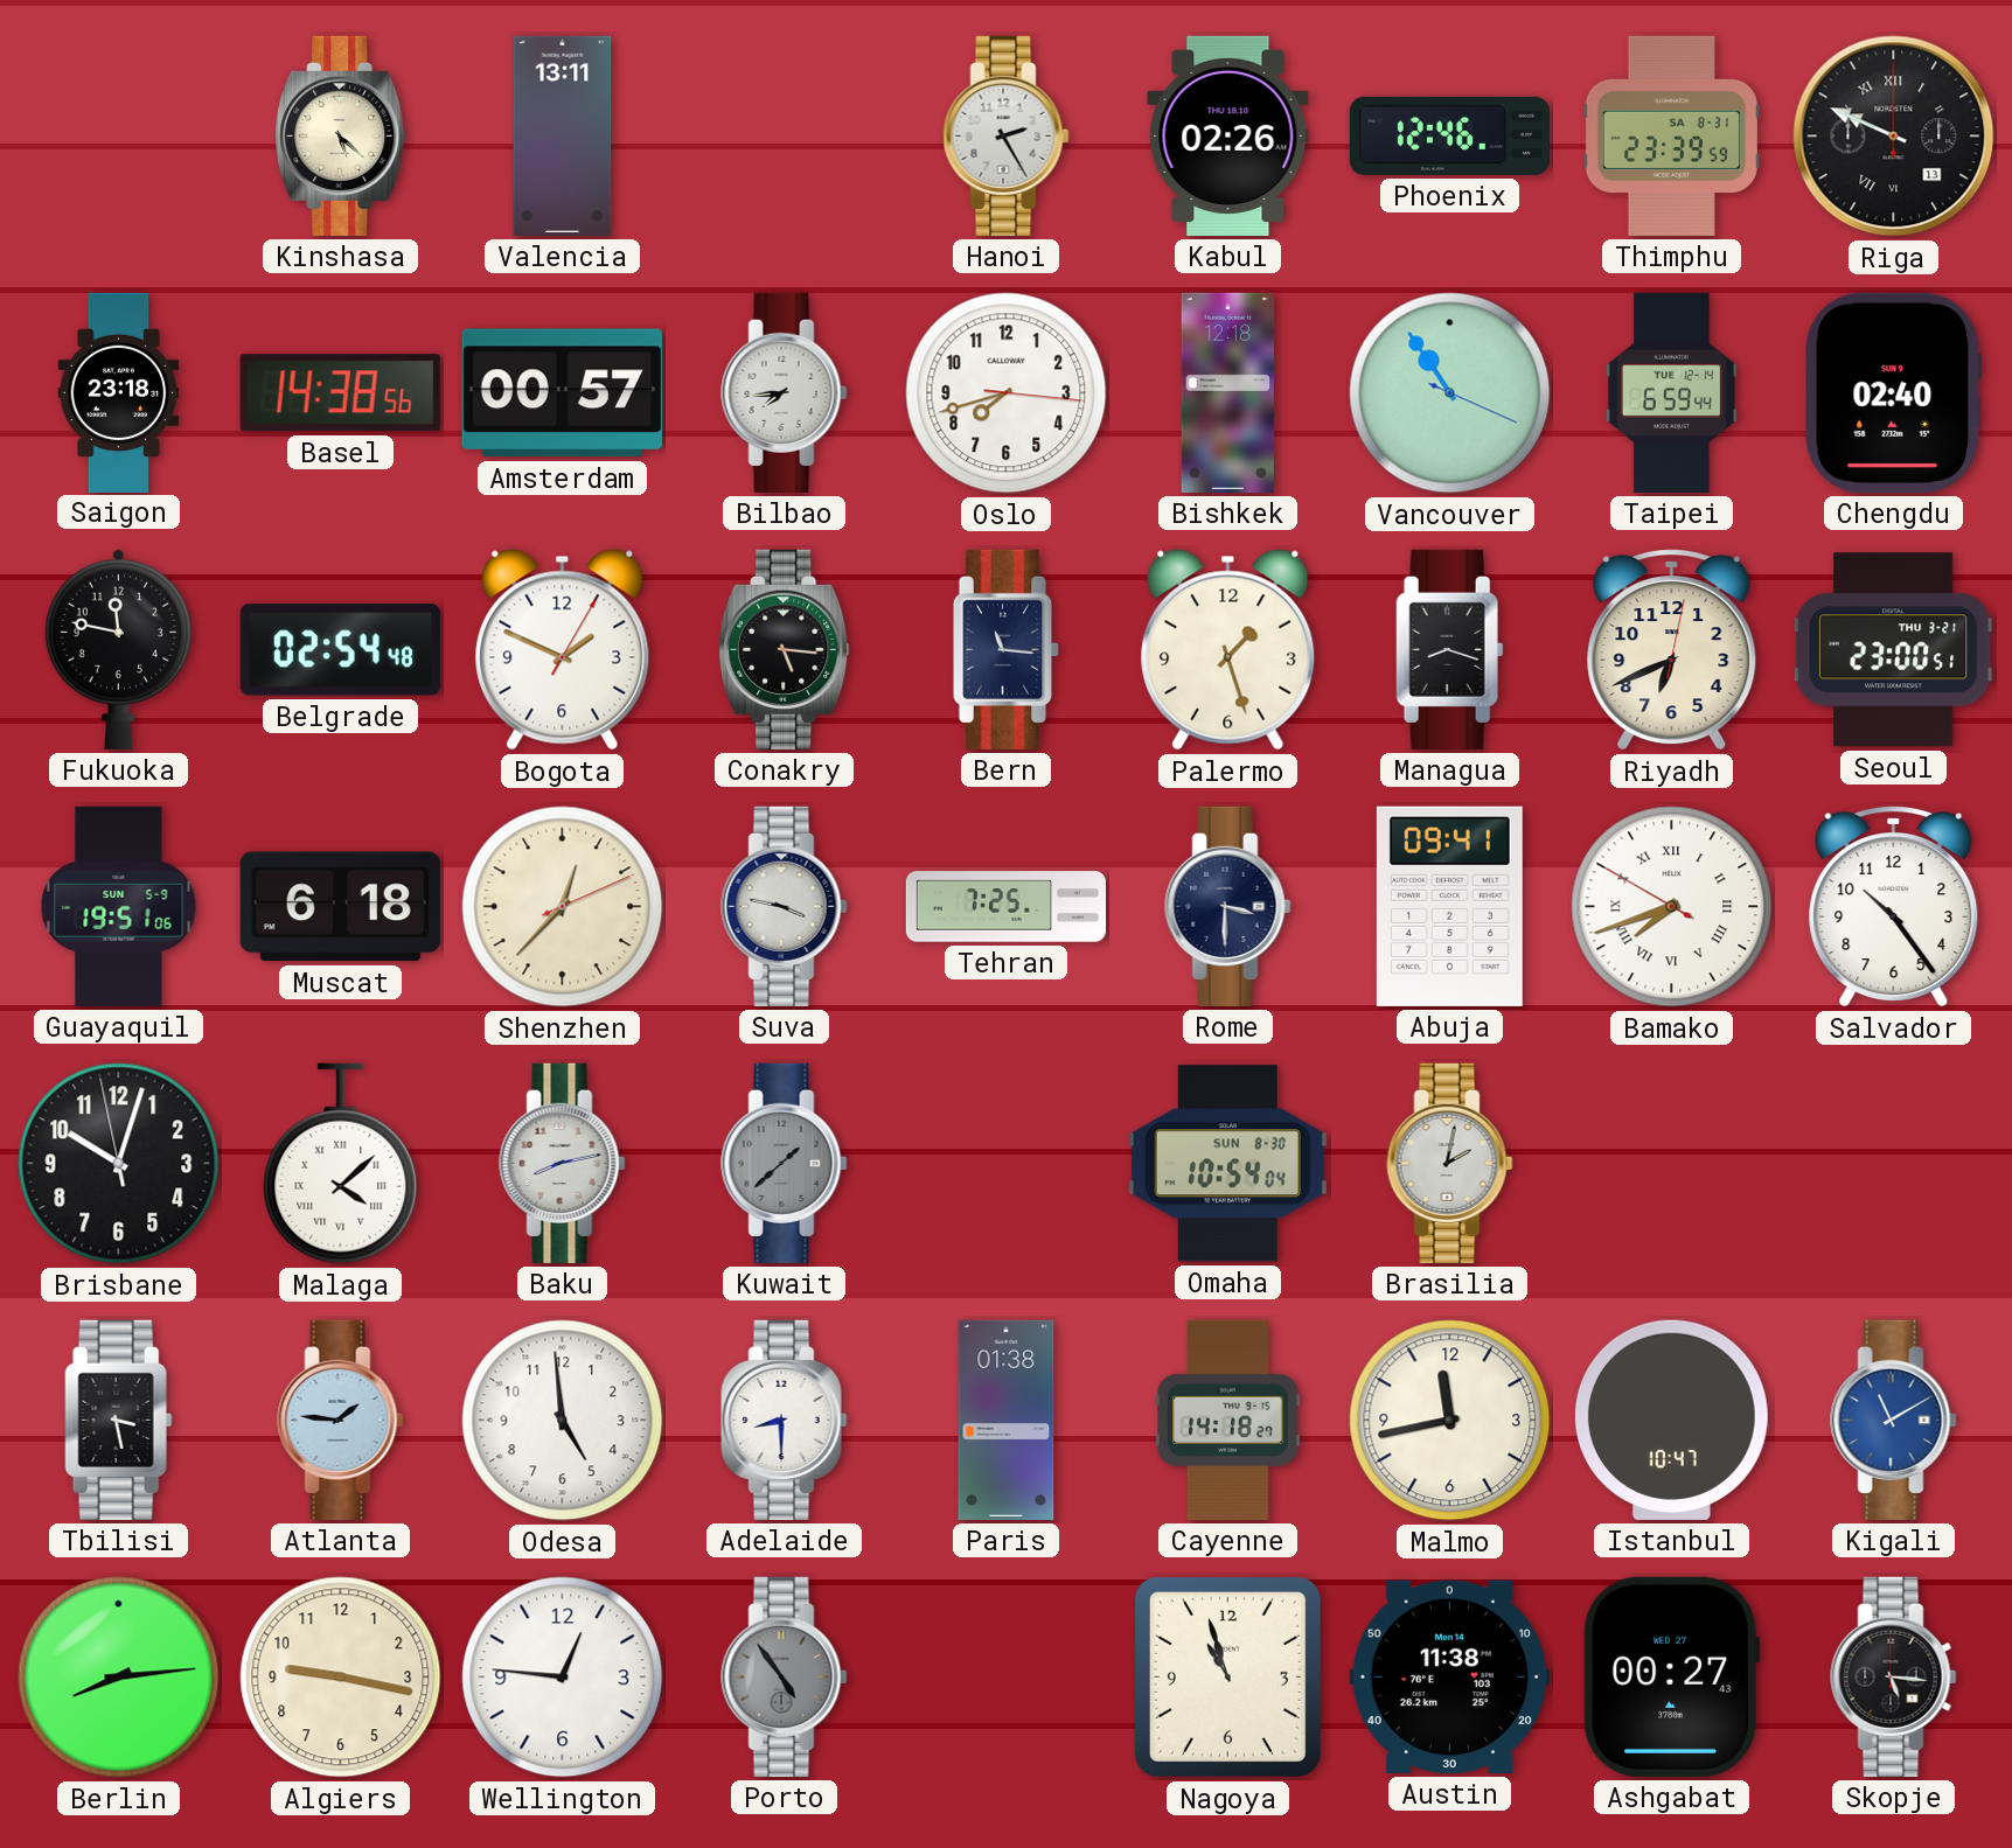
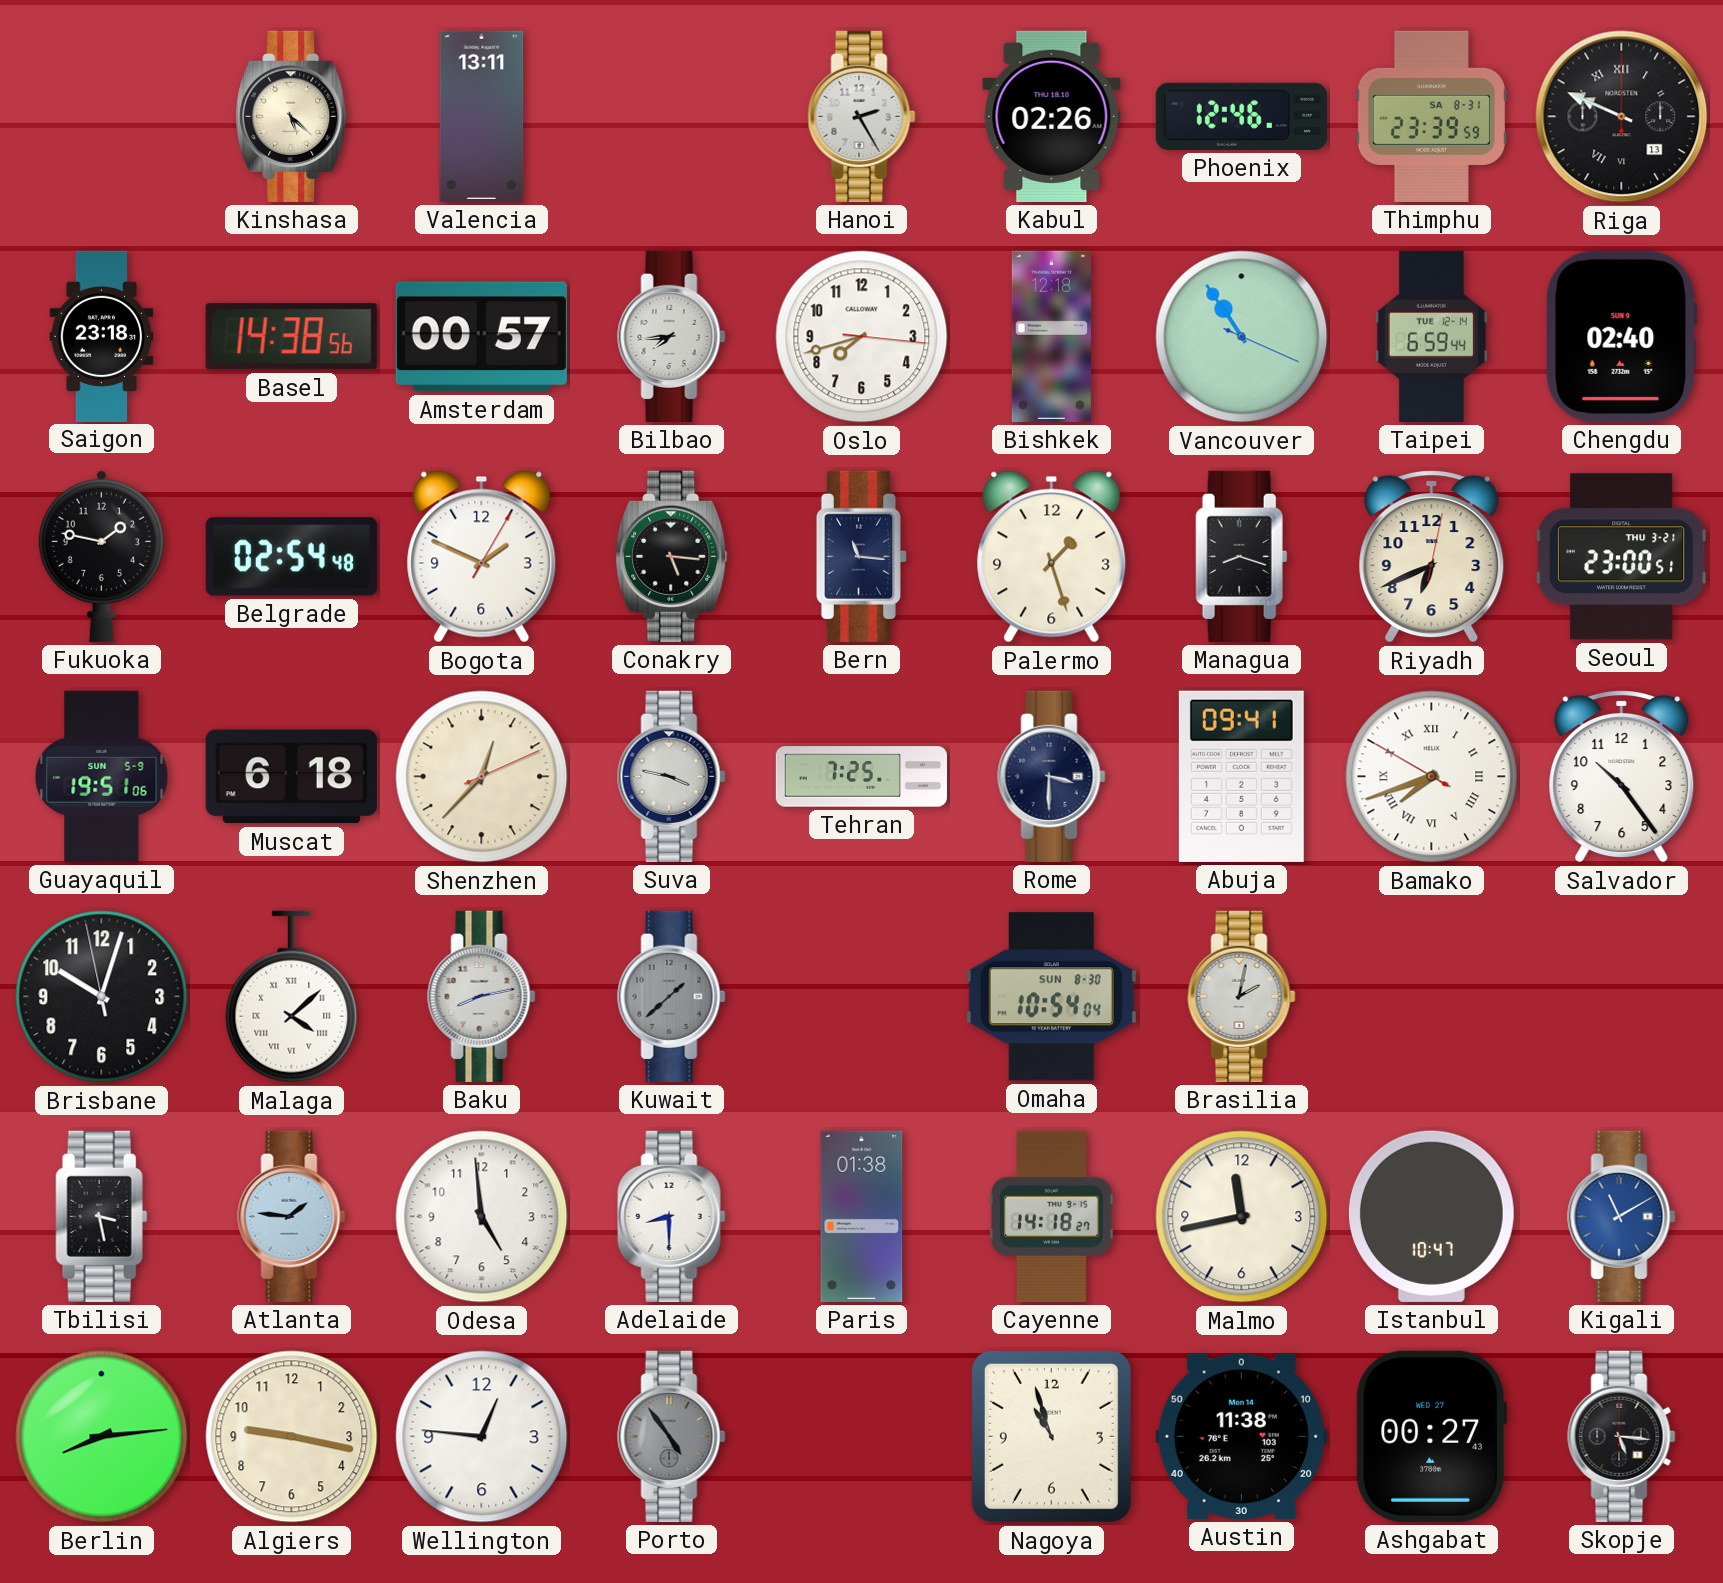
Fukuoka: 11:47 -> 1:47 (101, 556)
